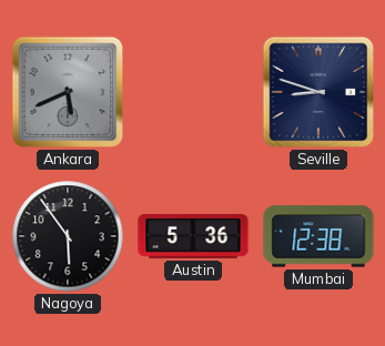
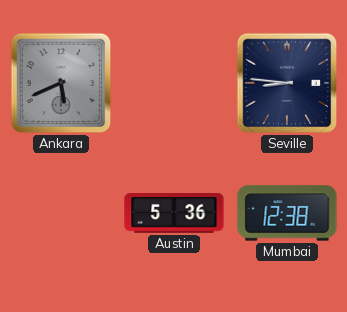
Seville: 8:48 -> 8:46 (287, 83)
Nagoya: 5:54 -> none (68, 236)
